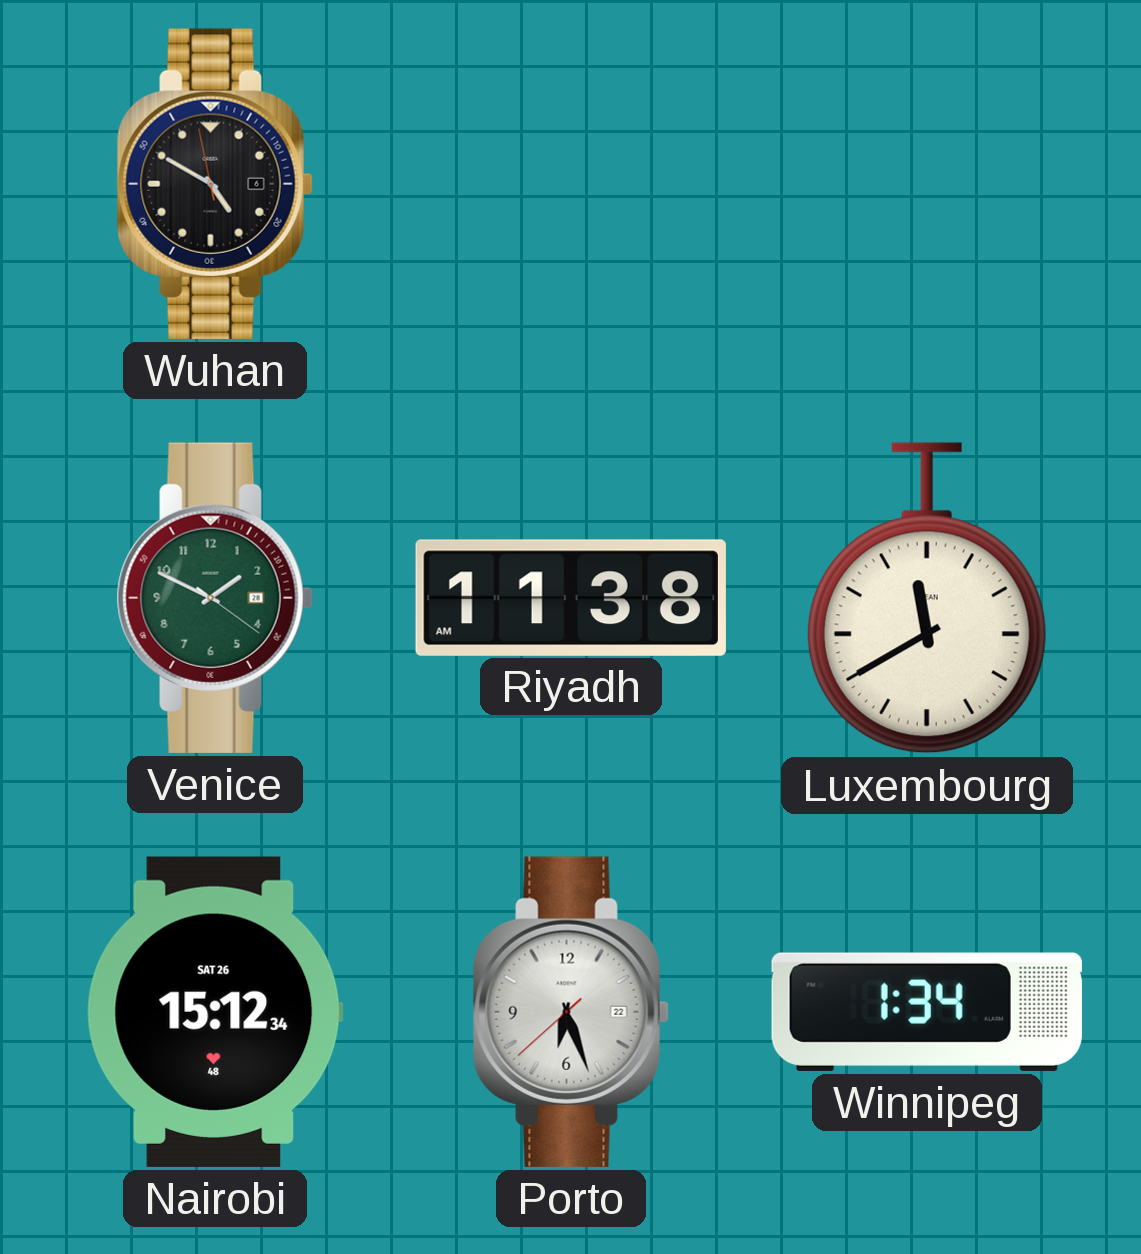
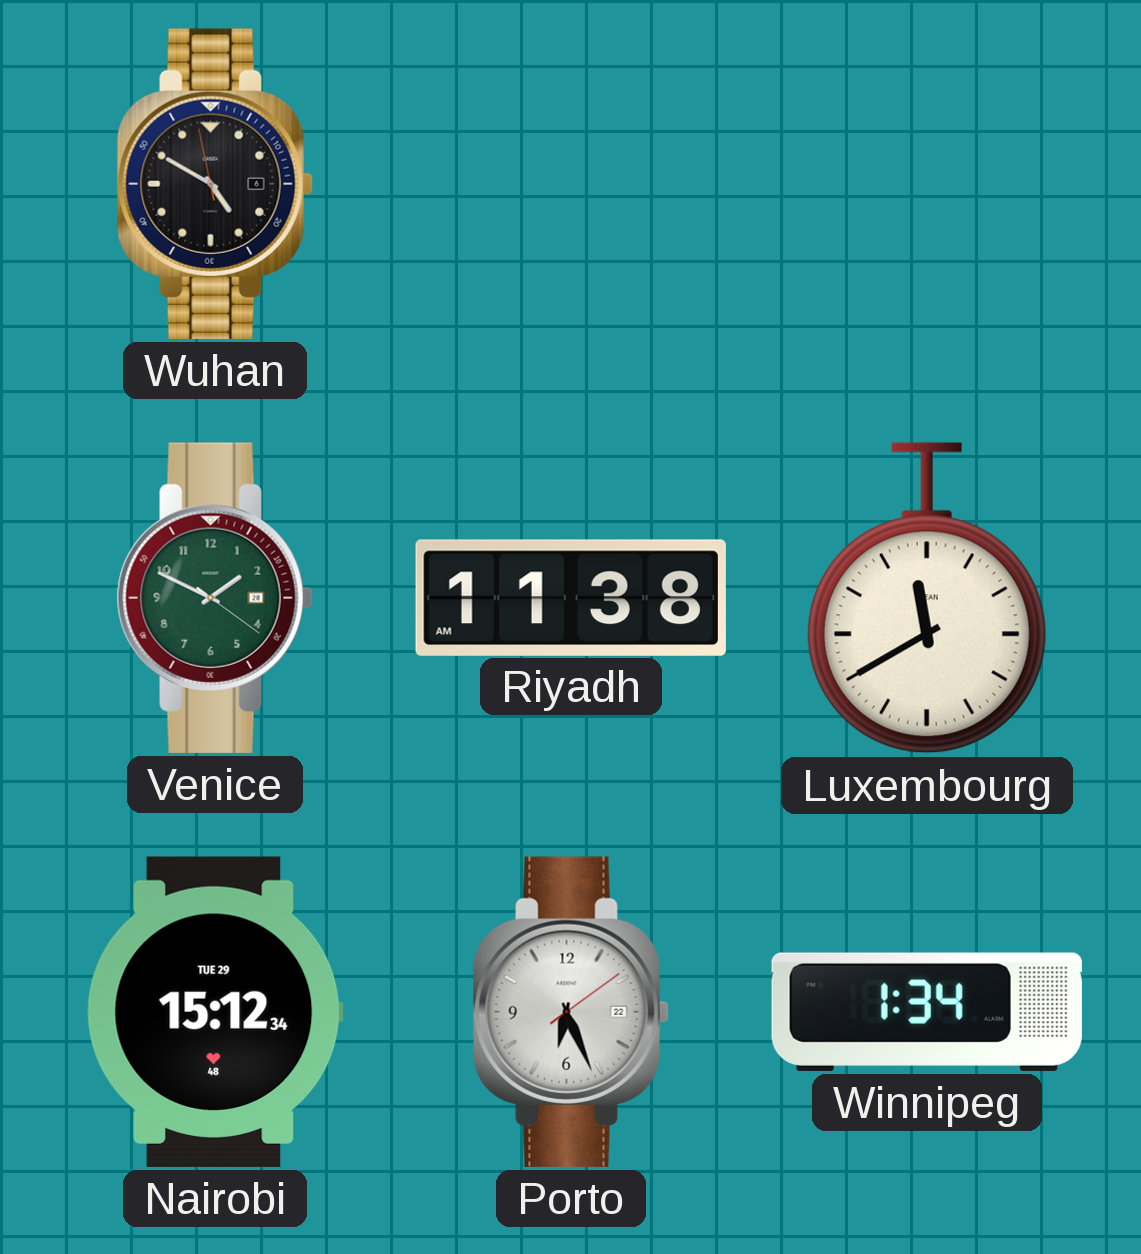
Nairobi date: SAT 26 -> TUE 29 (215, 1012)
Porto: 6:26:38 -> 6:26:09 (571, 1012)
